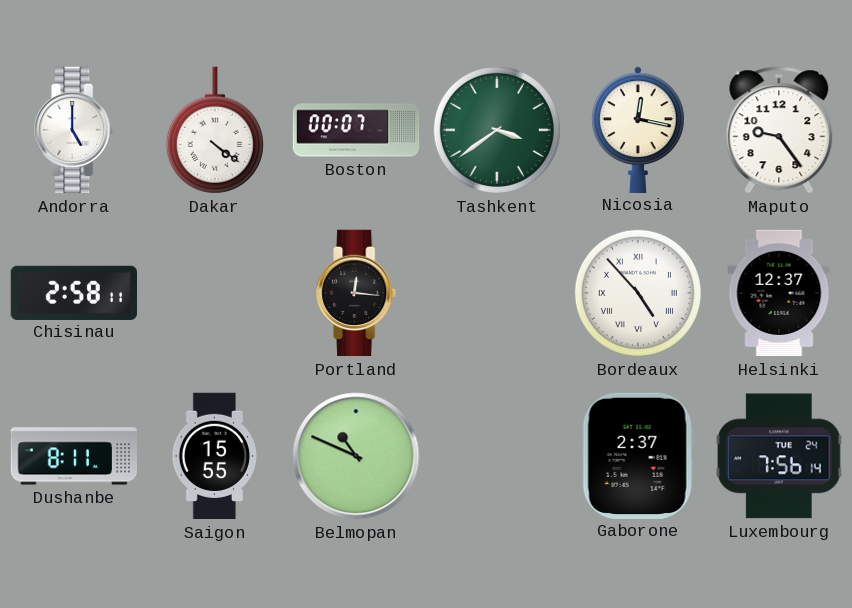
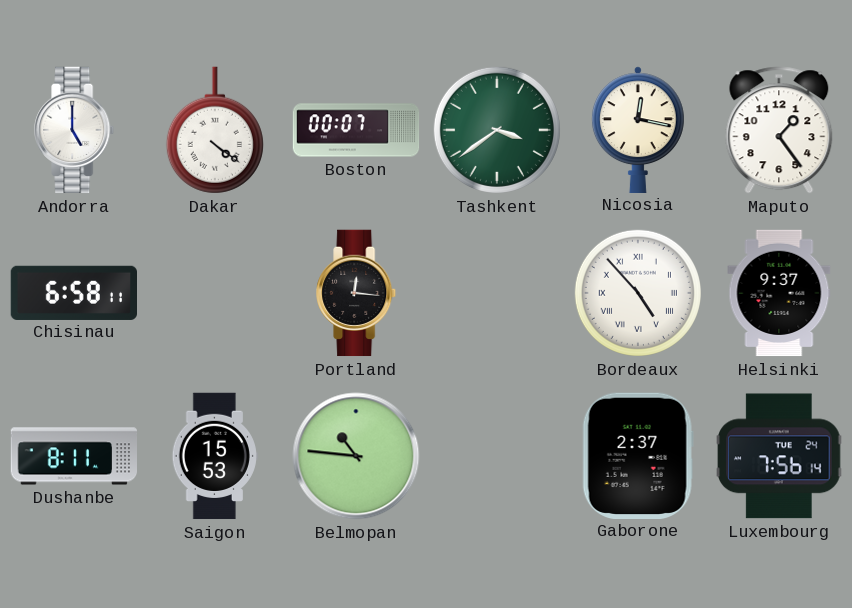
Maputo: 9:24 -> 1:24 (779, 130)
Chisinau: 2:58 -> 6:58 (73, 292)
Helsinki: 12:37 -> 9:37 (779, 293)
Saigon: 15:55 -> 15:53 (215, 456)
Belmopan: 10:49 -> 10:46 (356, 456)
